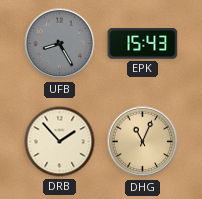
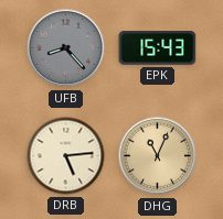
UFB: 8:25 -> 8:23 (66, 48)
DRB: 1:53 -> 5:14 (66, 156)
